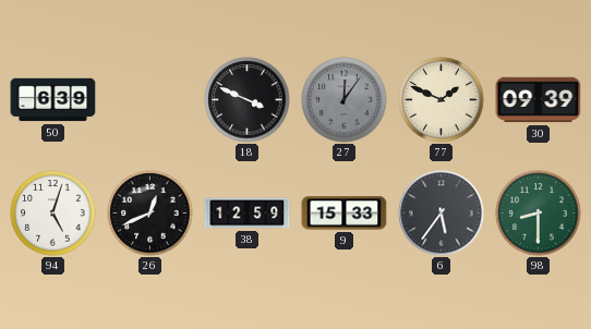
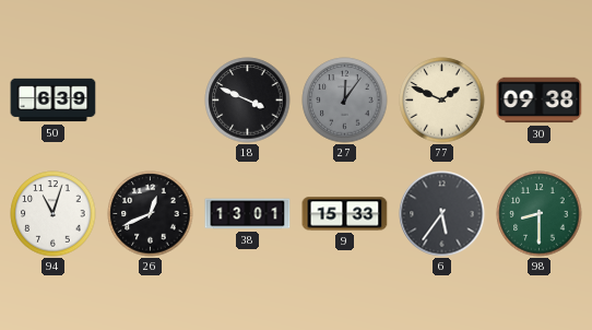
30: 09:39 -> 09:38 (540, 101)
94: 5:03 -> 11:03 (54, 214)
38: 12:59 -> 13:01 (248, 214)
